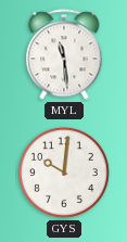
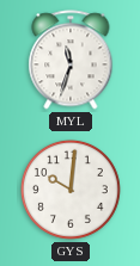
MYL: 11:29 -> 11:33 (71, 60)
